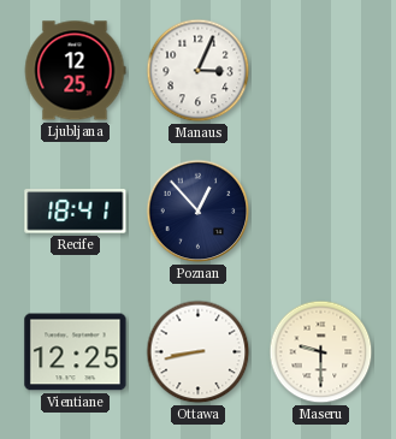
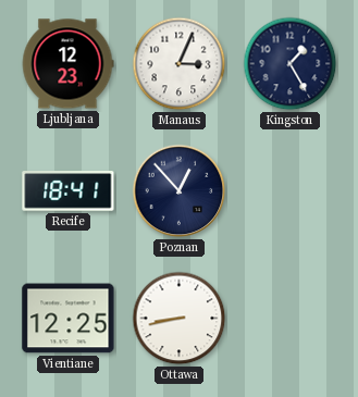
Ljubljana: 12:25 -> 12:23 (67, 64)
Kingston: none -> 1:25 (291, 64)
Maseru: 9:30 -> none (321, 352)
